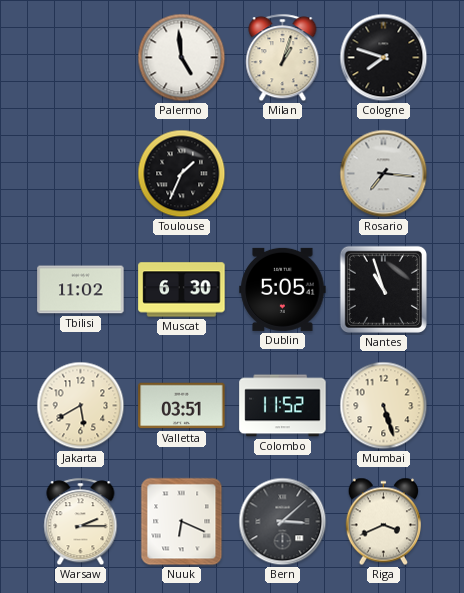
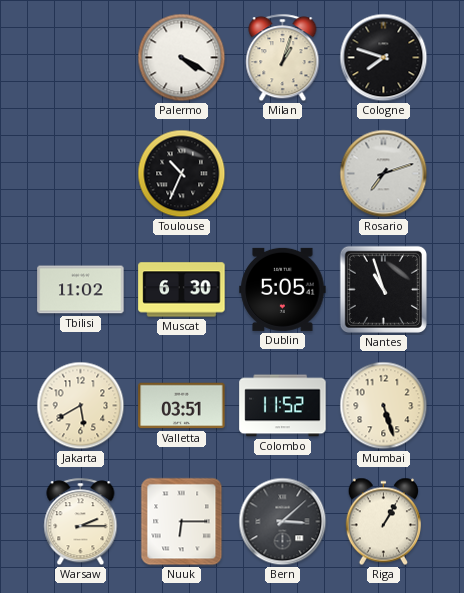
Palermo: 4:59 -> 4:20 (182, 58)
Toulouse: 1:34 -> 10:34 (182, 174)
Rosario: 7:16 -> 7:12 (384, 174)
Nuuk: 6:19 -> 6:15 (182, 522)
Riga: 3:41 -> 1:05 (383, 522)
